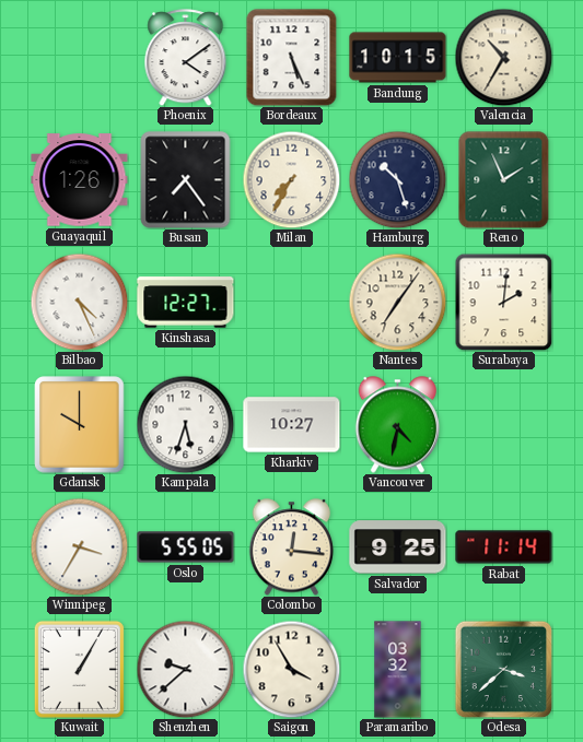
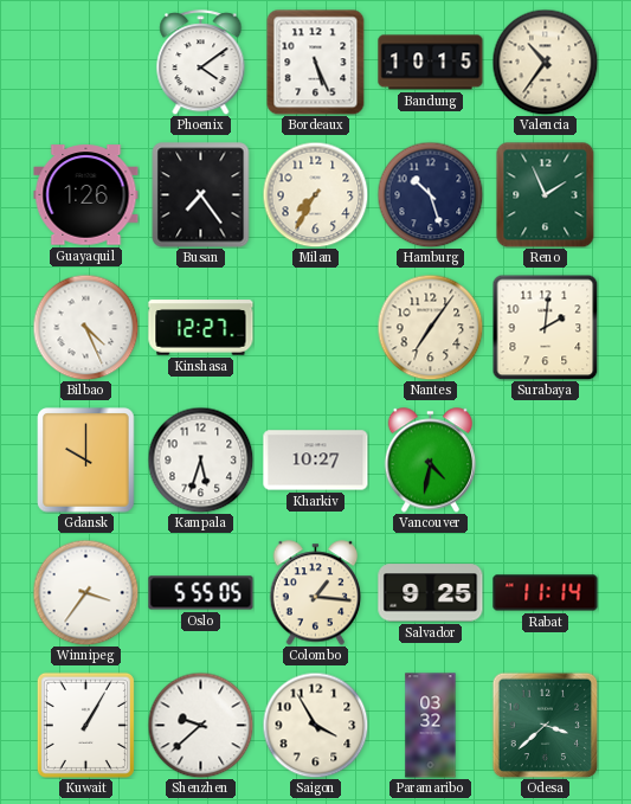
Valencia: 10:35 -> 10:36 (545, 62)
Winnipeg: 3:35 -> 3:36 (85, 592)
Colombo: 12:16 -> 1:16 (316, 593)
